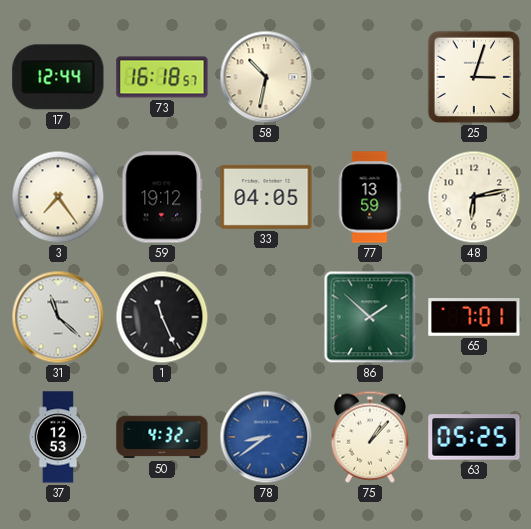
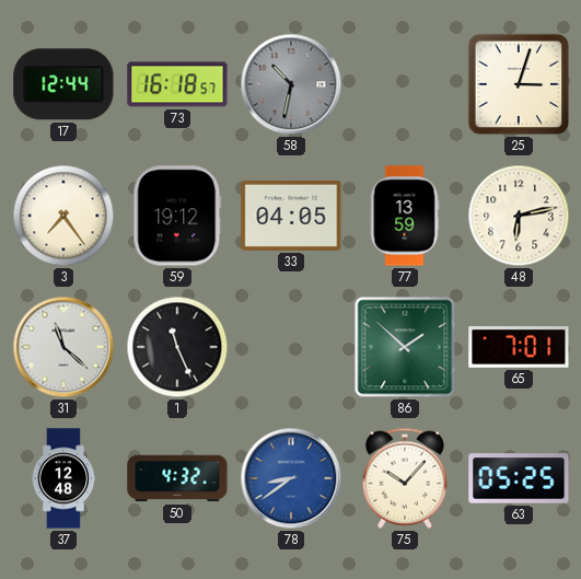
58 dial: cream -> grey (291, 84)
37: 12:53 -> 12:48 (63, 478)
75: 1:07 -> 10:07 (405, 478)
